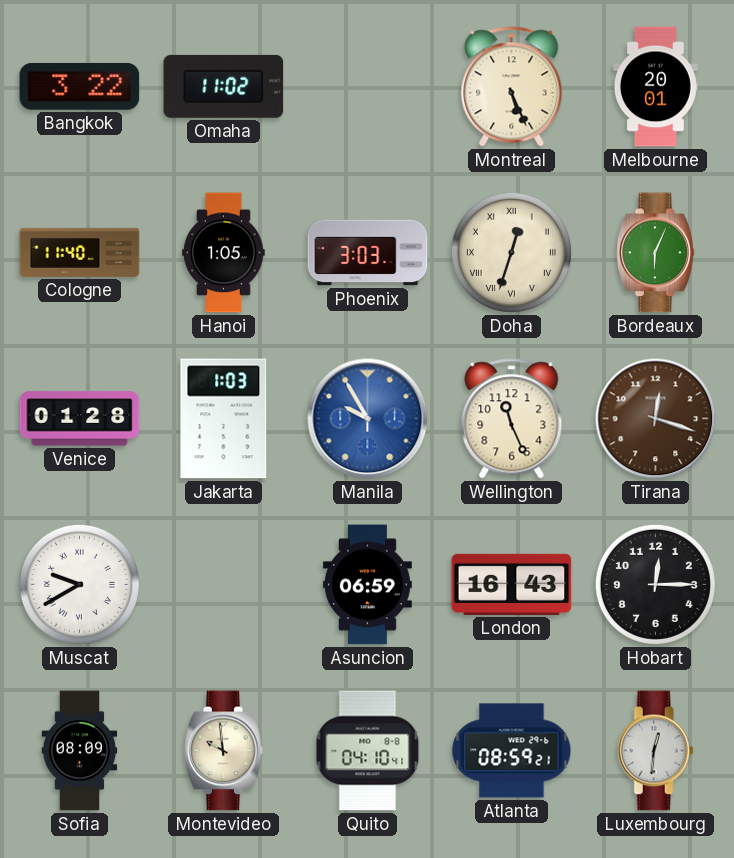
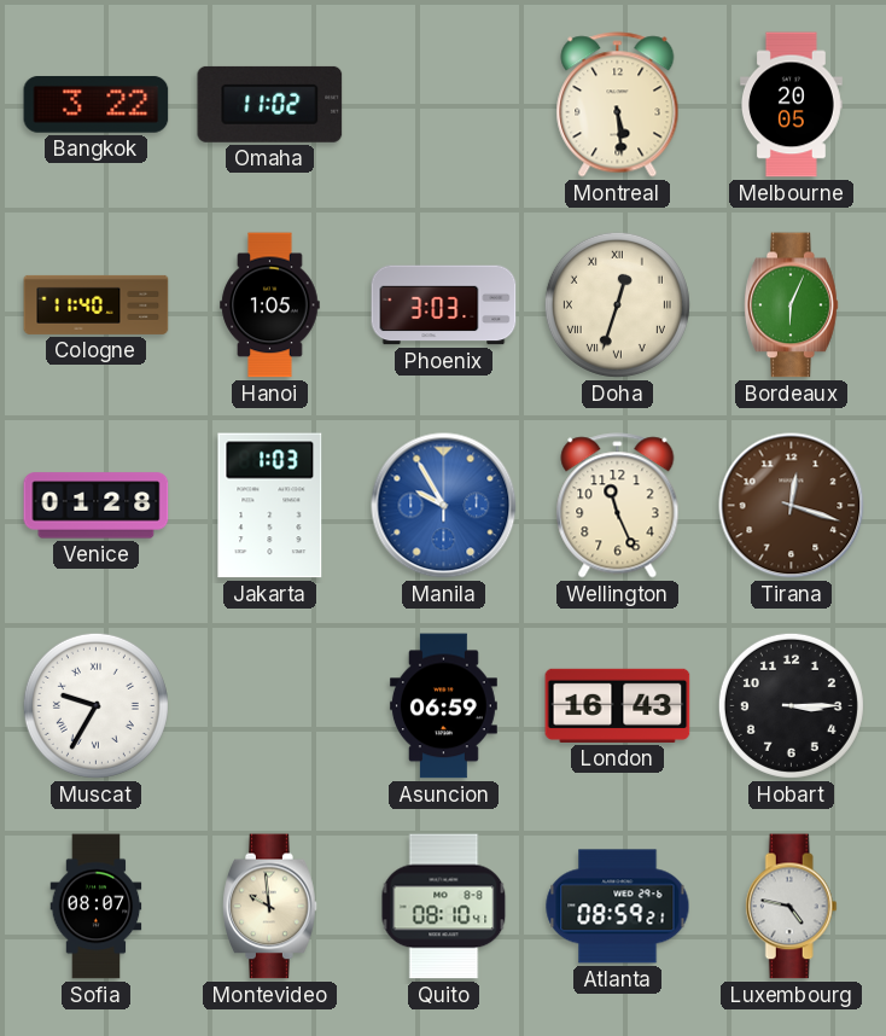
Montreal: 5:26 -> 5:29 (618, 105)
Melbourne: 20:01 -> 20:05 (792, 105)
Muscat: 9:40 -> 9:35 (95, 705)
Hobart: 12:15 -> 3:15 (791, 705)
Sofia: 08:09 -> 08:07 (97, 907)
Quito: 04:10 -> 08:10 (444, 907)
Luxembourg: 12:31 -> 4:47 (791, 907)
